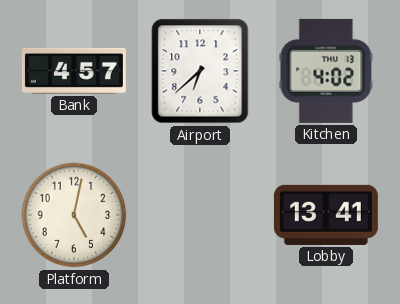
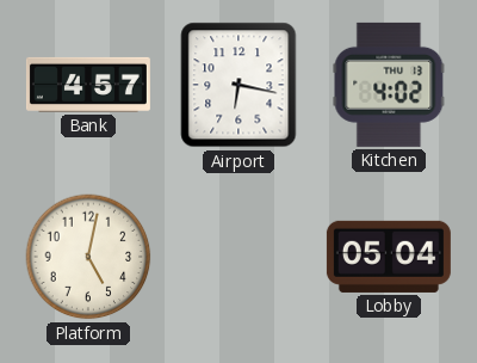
Airport: 6:38 -> 6:17 (238, 85)
Lobby: 13:41 -> 05:04 (389, 257)
